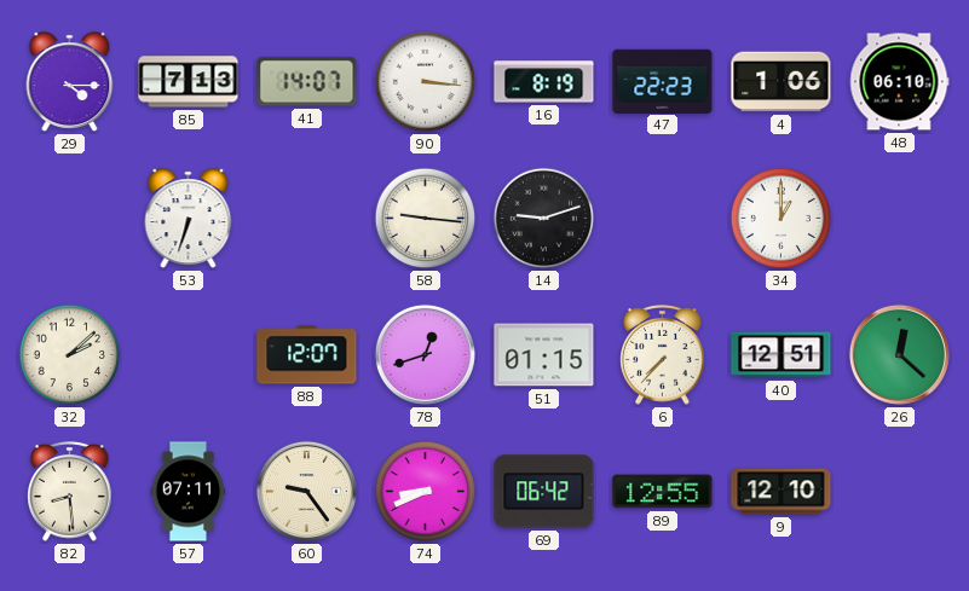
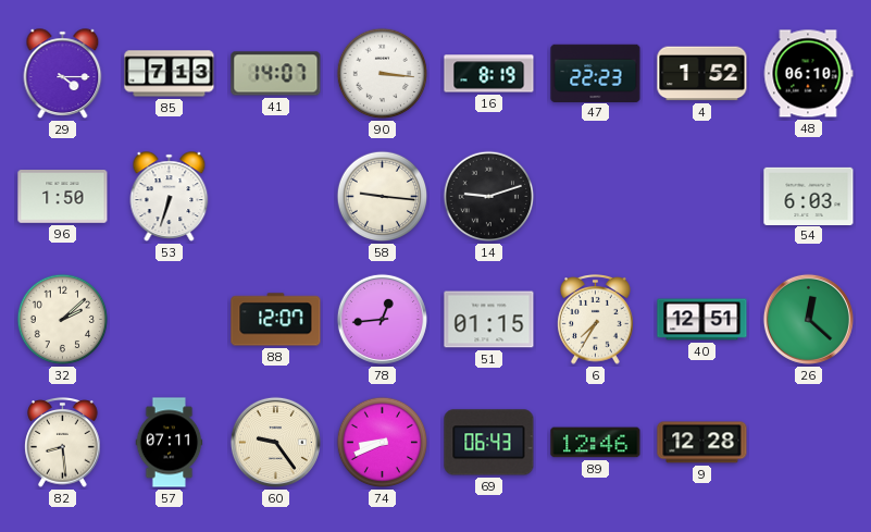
4: 1:06 -> 1:52 (702, 74)
96: none -> 1:50 (63, 197)
34: 1:00 -> none (781, 219)
54: none -> 6:03 (809, 196)
78: 12:42 -> 12:44 (382, 319)
6: 7:37 -> 7:35 (596, 320)
69: 06:42 -> 06:43 (489, 443)
89: 12:55 -> 12:46 (596, 443)
9: 12:10 -> 12:28 (702, 443)
